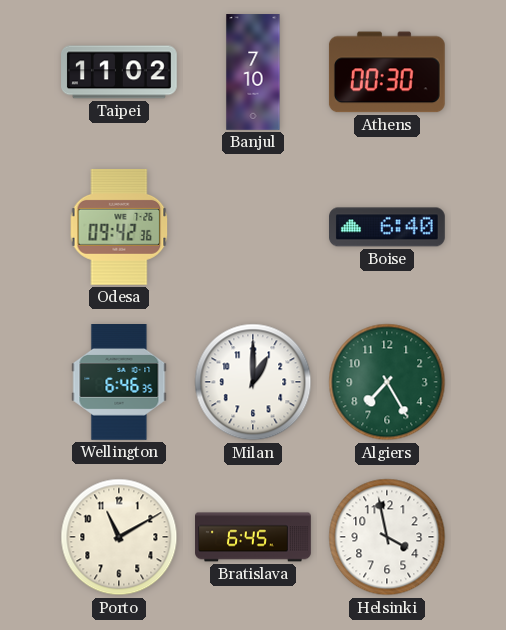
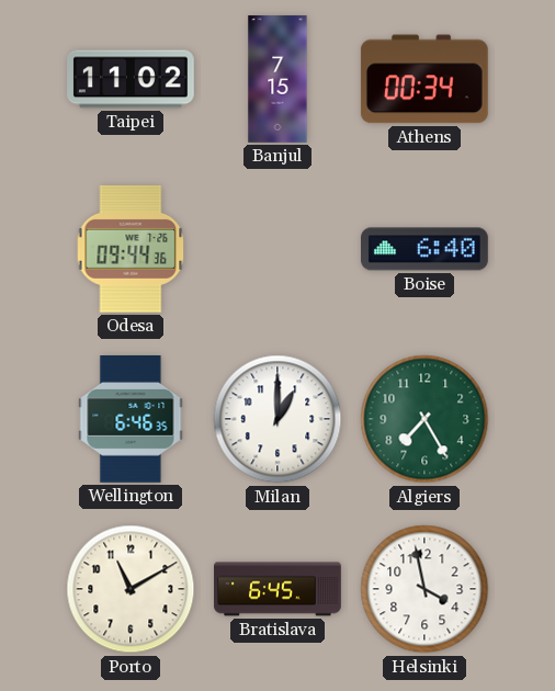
Banjul: 7:10 -> 7:15 (277, 79)
Athens: 00:30 -> 00:34 (424, 79)
Odesa: 09:42 -> 09:44 (131, 249)
